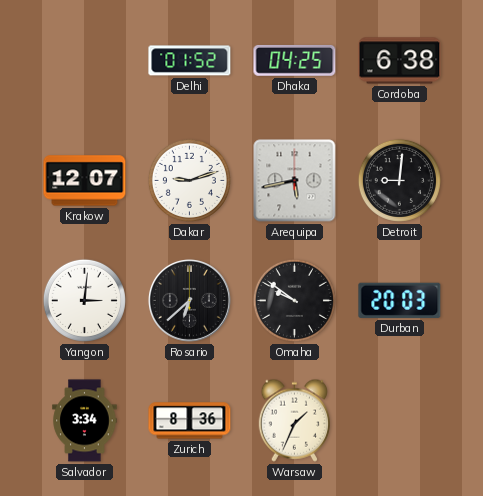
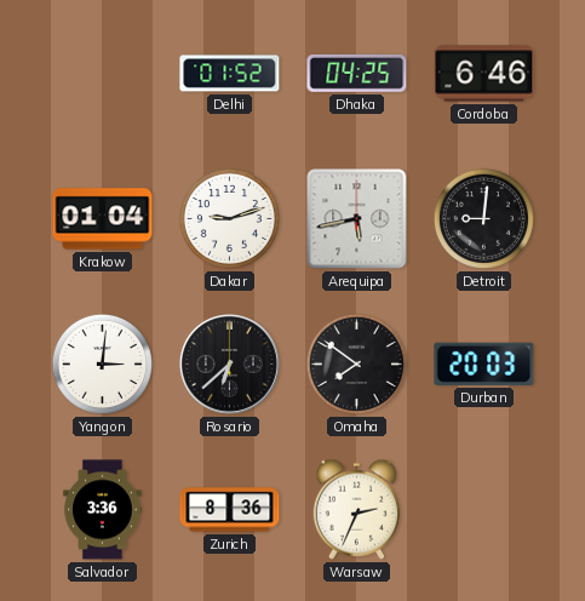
Cordoba: 6:38 -> 6:46 (484, 74)
Krakow: 12:07 -> 01:04 (103, 219)
Omaha: 9:51 -> 7:51 (356, 364)
Salvador: 3:34 -> 3:36 (103, 510)
Warsaw: 1:34 -> 2:34 (356, 509)
